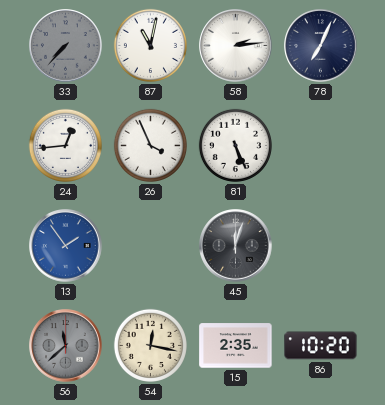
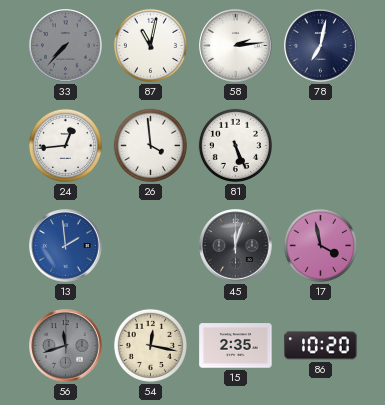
78: 7:04 -> 7:02 (321, 46)
26: 3:56 -> 3:59 (150, 145)
13: 1:54 -> 1:59 (66, 246)
17: none -> 3:58 (320, 245)
56: 11:38 -> 11:42 (66, 346)
